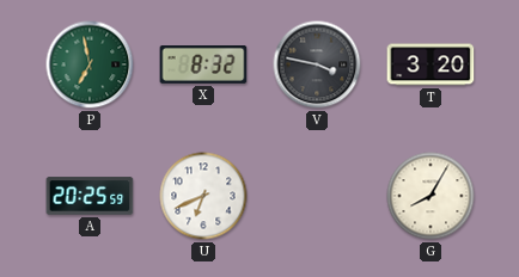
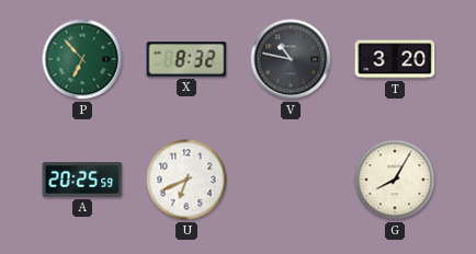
P: 6:58 -> 6:53 (82, 59)
V: 3:47 -> 10:47 (291, 59)
